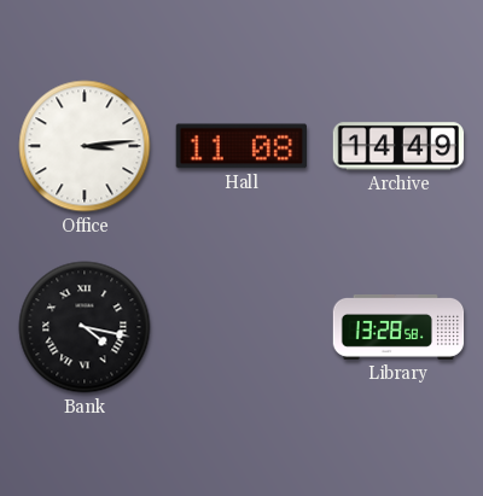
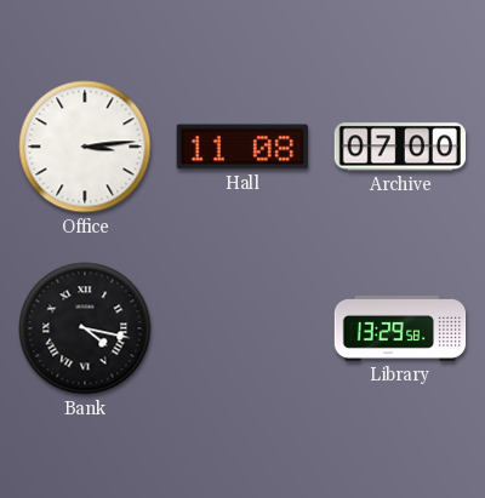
Archive: 14:49 -> 07:00 (400, 147)
Library: 13:28 -> 13:29 (400, 328)
